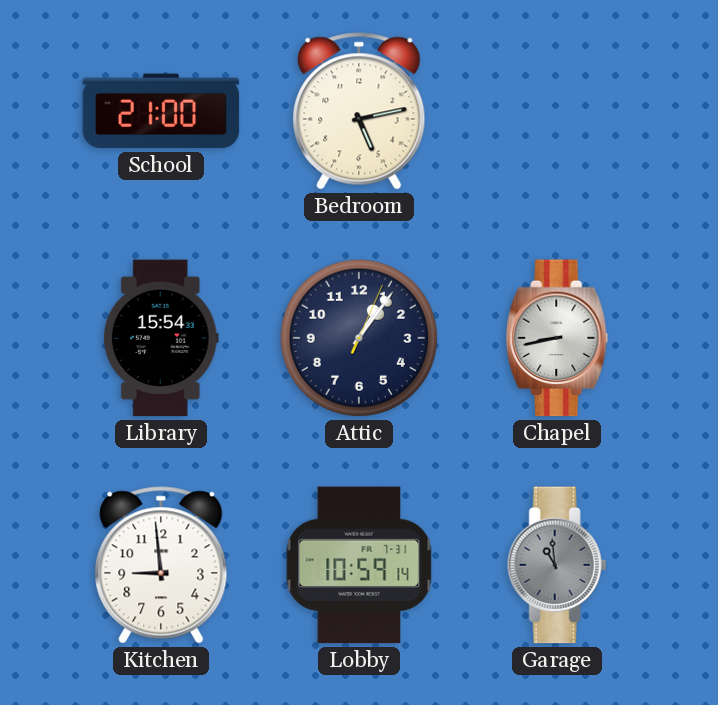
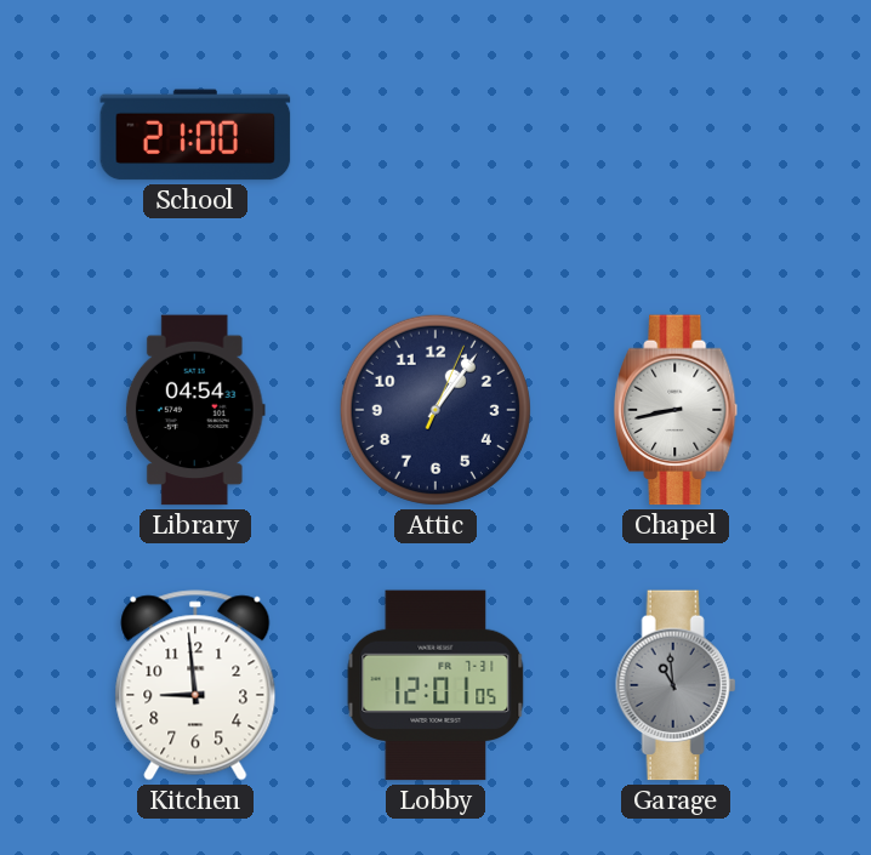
Bedroom: 5:13 -> none (359, 111)
Library: 15:54 -> 04:54 (195, 410)
Lobby: 10:59 -> 12:01 (435, 685)
